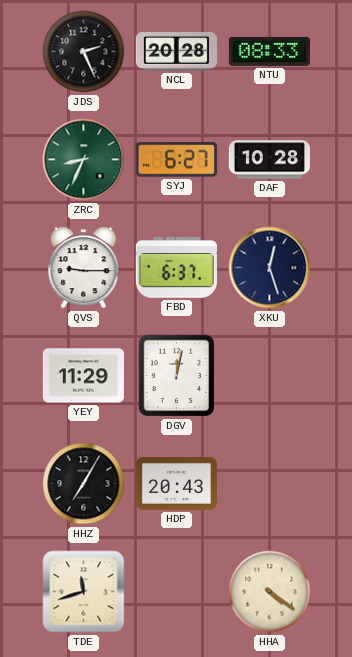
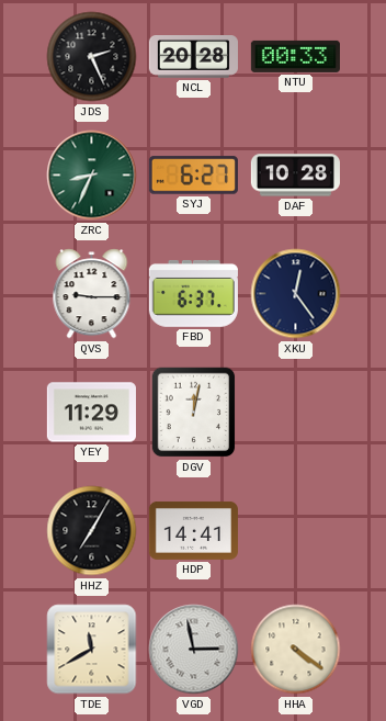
NTU: 08:33 -> 00:33 (295, 56)
XKU: 12:27 -> 12:24 (296, 294)
HDP: 20:43 -> 14:41 (193, 530)
TDE: 11:42 -> 11:40 (92, 650)
VGD: none -> 2:58 (194, 650)
